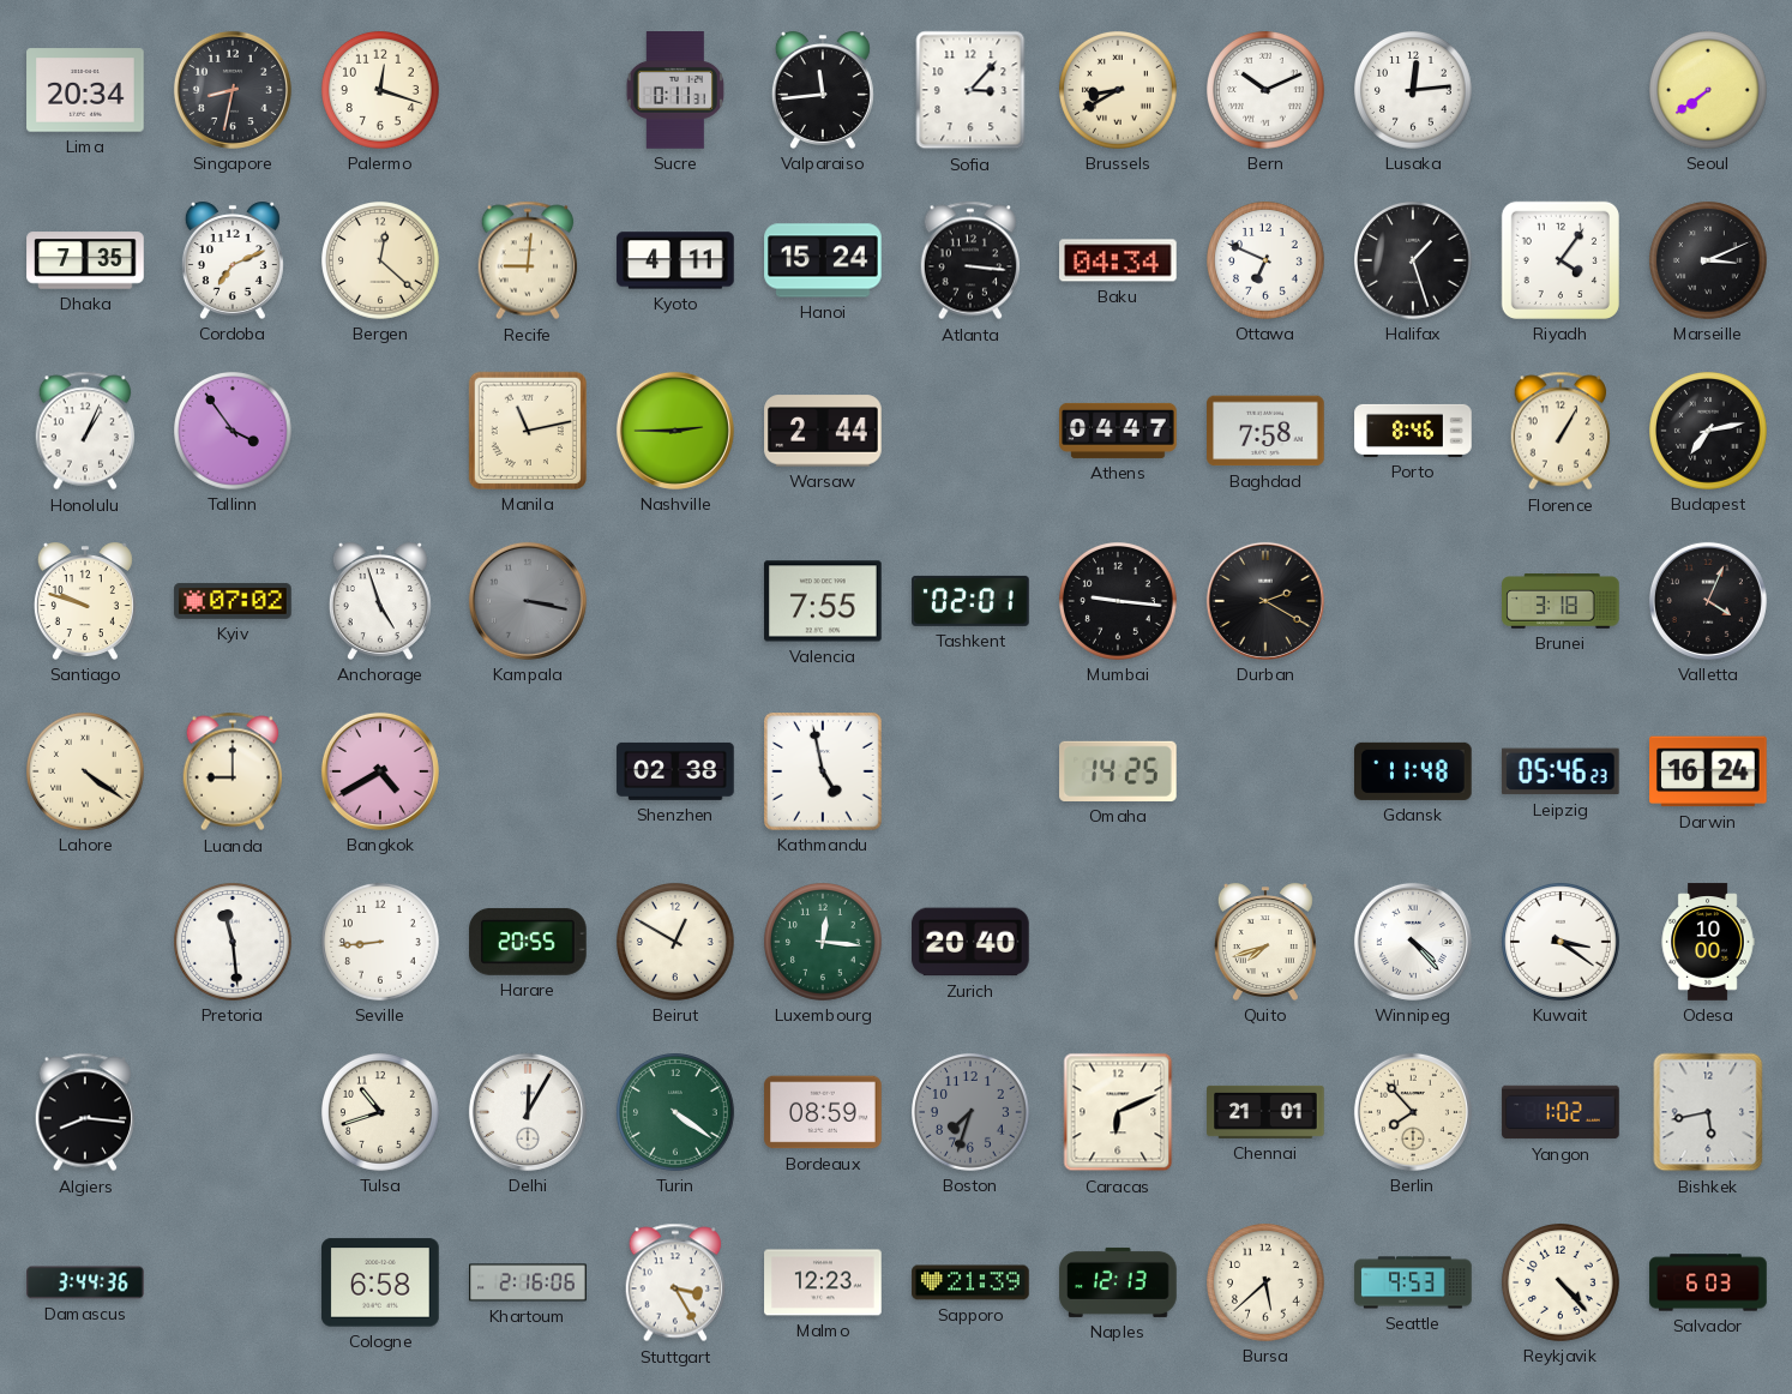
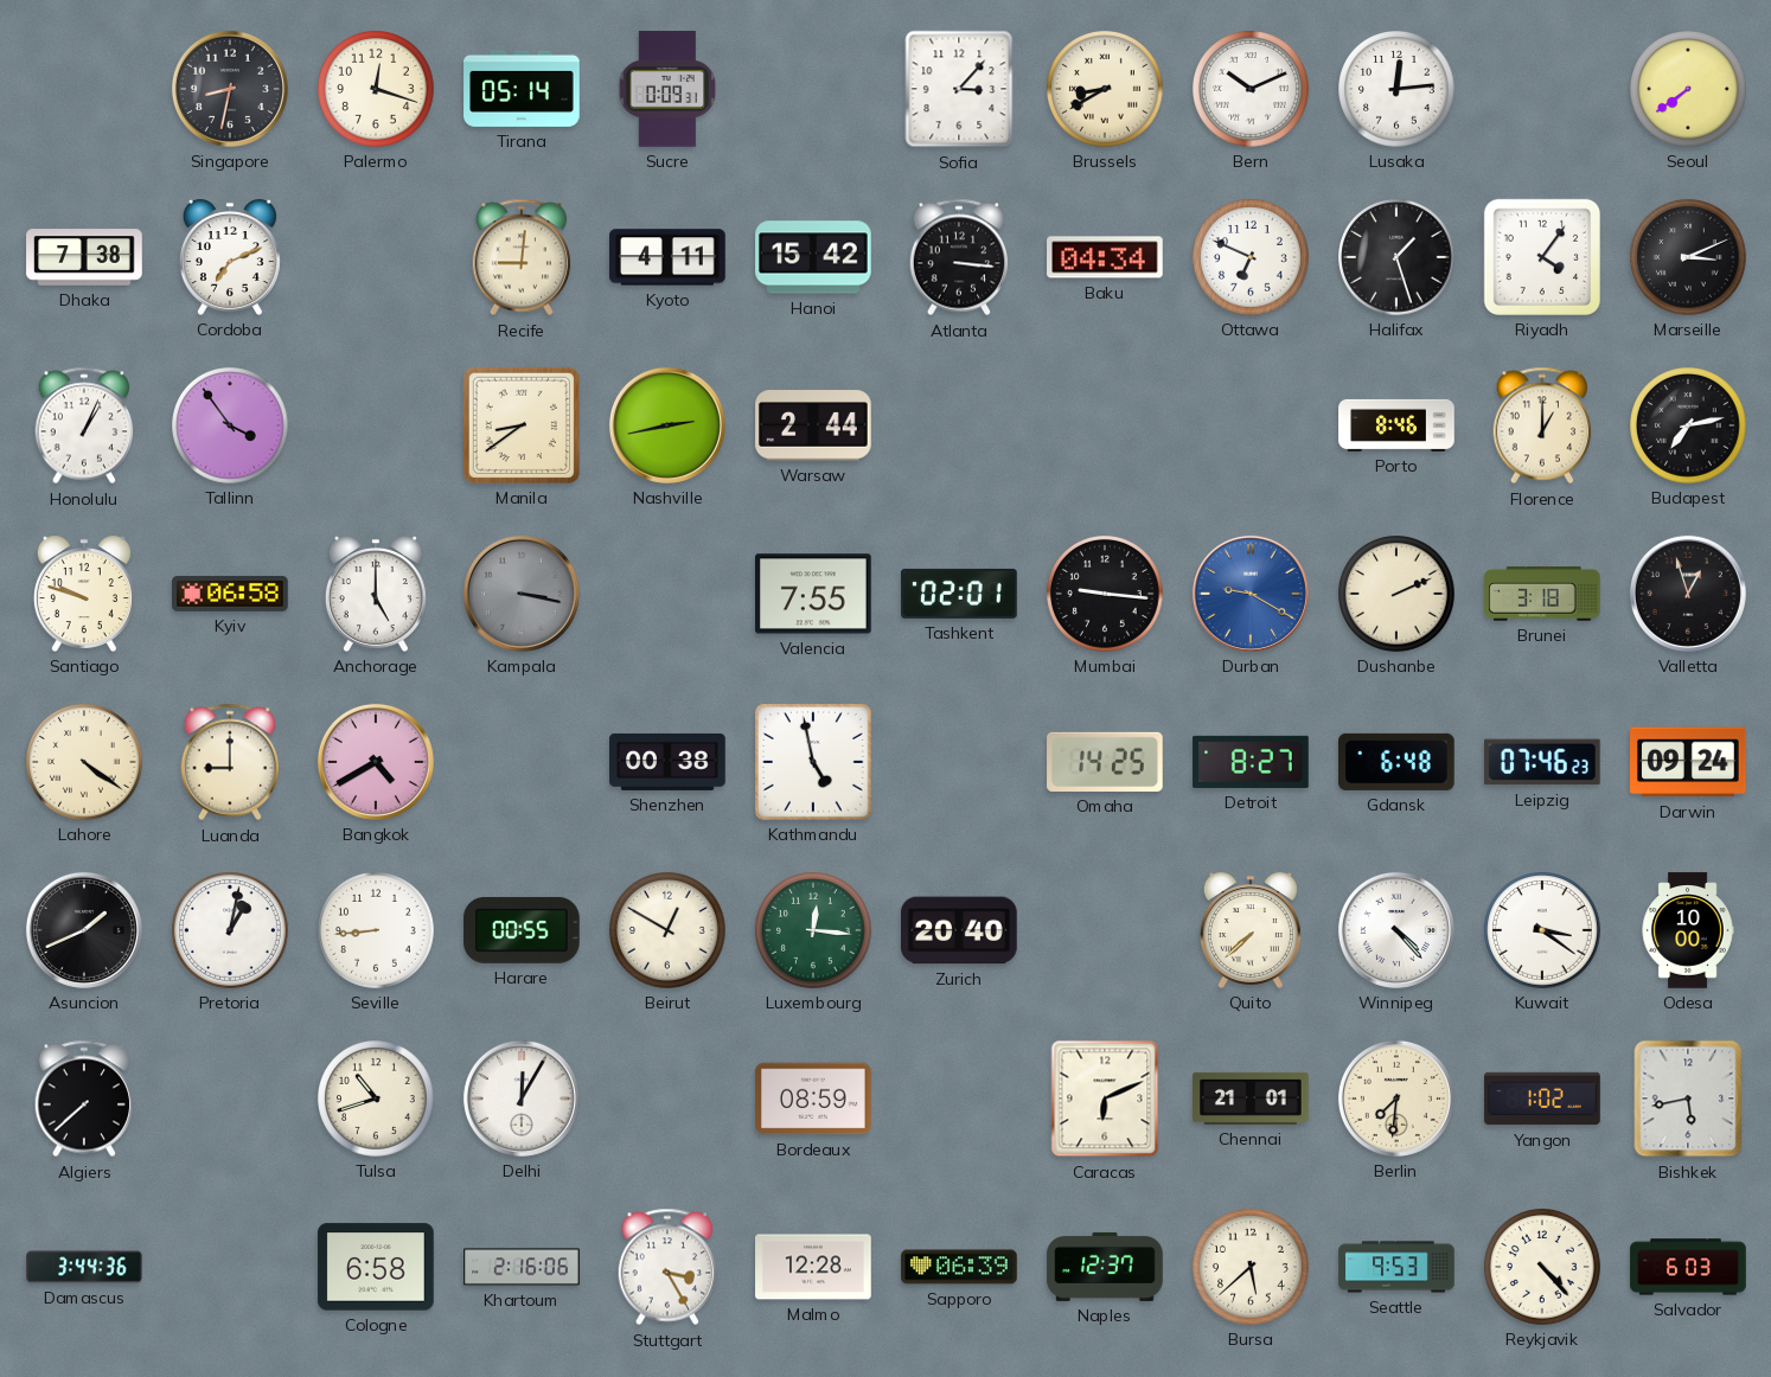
Lima: 20:34 -> none (85, 90)
Tirana: none -> 05:14 (522, 89)
Sucre: 0:11 -> 0:09 (667, 89)
Valparaiso: 11:44 -> none (823, 90)
Dhaka: 7:35 -> 7:38 (84, 257)
Bergen: 12:22 -> none (381, 262)
Hanoi: 15:24 -> 15:42 (813, 257)
Manila: 11:13 -> 8:39 (522, 425)
Nashville: 2:45 -> 2:43 (667, 425)
Athens: 04:47 -> none (1118, 431)
Baghdad: 7:58 -> none (1265, 431)
Florence: 1:05 -> 1:00 (1542, 425)
Kyiv: 07:02 -> 06:58 (230, 594)
Anchorage: 4:57 -> 5:00 (376, 594)
Durban: 2:20 -> 9:20 (1251, 594)
Durban dial: black -> blue (1251, 594)
Dushanbe: none -> 2:11 (1398, 595)
Valletta: 4:04 -> 12:57 (1688, 594)
Shenzhen: 02:38 -> 00:38 (667, 762)
Detroit: none -> 8:27 (1251, 762)
Gdansk: 11:48 -> 6:48 (1396, 762)
Leipzig: 05:46 -> 07:46 (1542, 762)
Darwin: 16:24 -> 09:24 (1688, 762)
Asuncion: none -> 1:41 (84, 930)
Pretoria: 11:29 -> 1:02 (231, 931)
Harare: 20:55 -> 00:55 (522, 930)
Quito: 7:42 -> 7:38 (1251, 930)
Algiers: 8:16 -> 7:38 (84, 1099)
Turin: 4:21 -> none (676, 1113)
Boston: 7:33 -> none (972, 1113)
Berlin: 7:53 -> 7:31 (1396, 1099)
Malmo: 12:23 -> 12:28 (813, 1267)
Sapporo: 21:39 -> 06:39 (959, 1267)
Naples: 12:13 -> 12:37 (1105, 1267)
